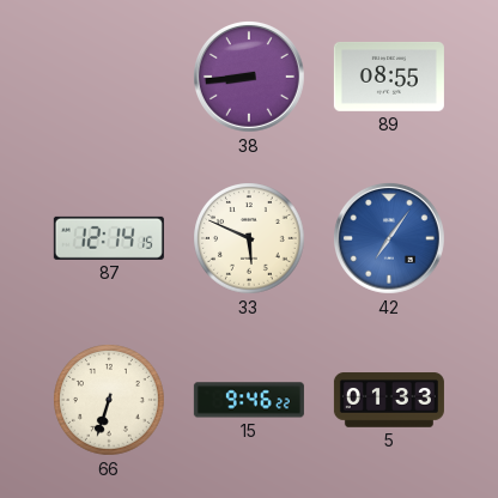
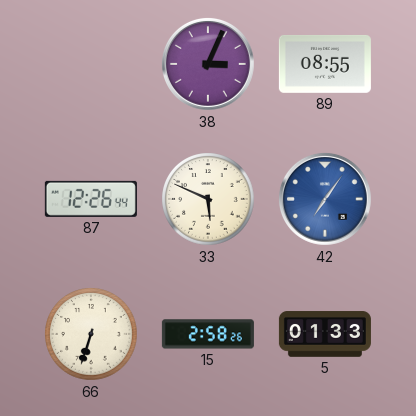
38: 8:44 -> 3:04 (208, 64)
87: 12:14 -> 12:26 (91, 199)
15: 9:46 -> 2:58 (208, 334)
